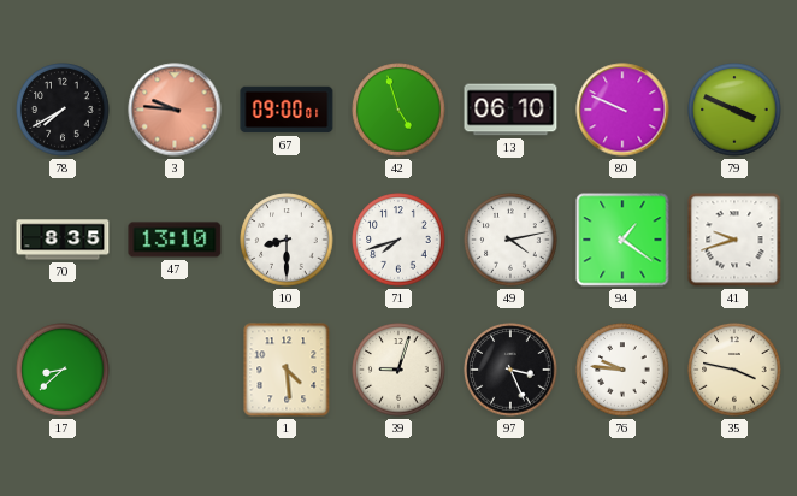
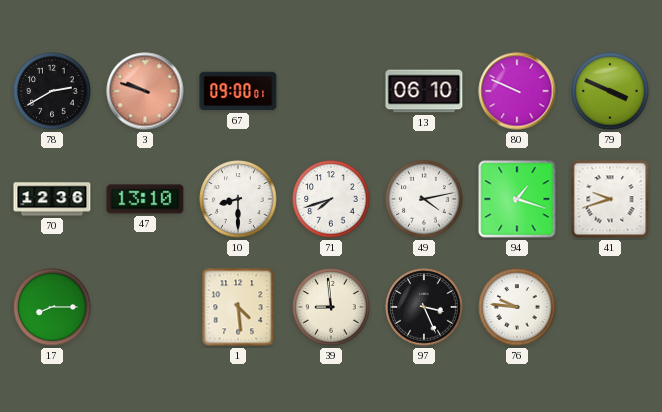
78: 7:40 -> 2:40 (52, 91)
3: 9:46 -> 9:48 (145, 91)
42: 4:57 -> none (398, 110)
70: 8:35 -> 12:36 (52, 199)
94: 1:21 -> 1:18 (517, 199)
17: 8:38 -> 8:15 (52, 307)
39: 9:03 -> 8:59 (331, 307)
35: 3:47 -> none (734, 370)
